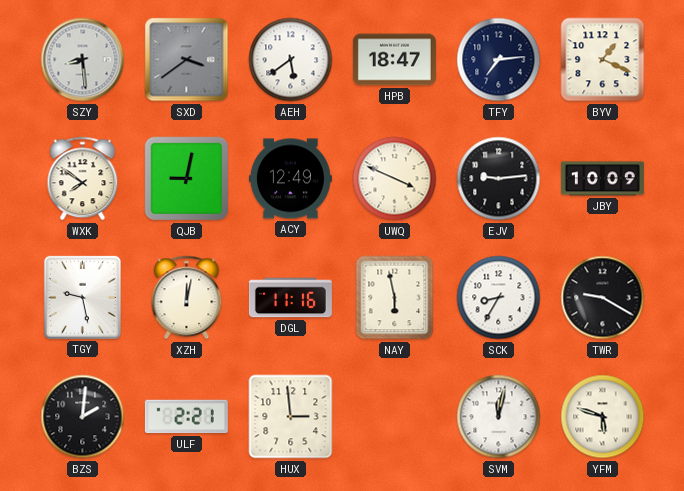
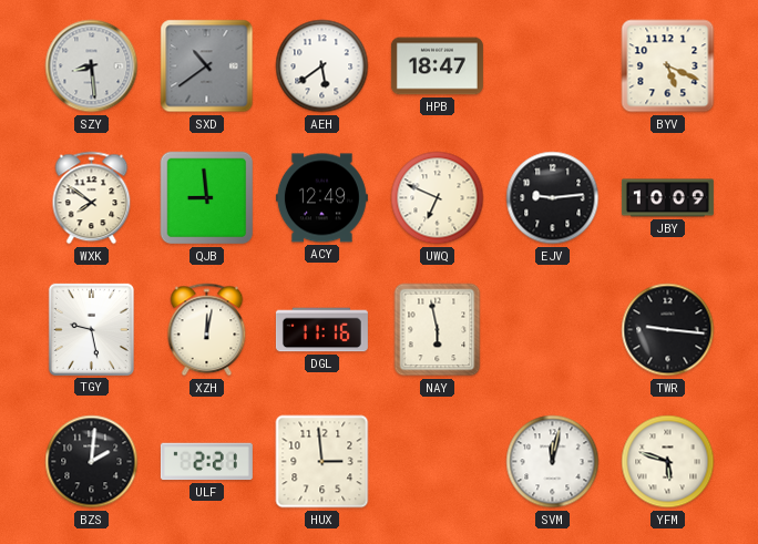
SXD: 3:39 -> 10:39 (207, 66)
TFY: 7:14 -> none (499, 60)
BYV: 1:19 -> 5:19 (668, 66)
QJB: 9:02 -> 8:59 (207, 198)
UWQ: 3:49 -> 6:49 (438, 198)
SCK: 8:35 -> none (499, 298)
TWR: 9:20 -> 9:16 (668, 330)
